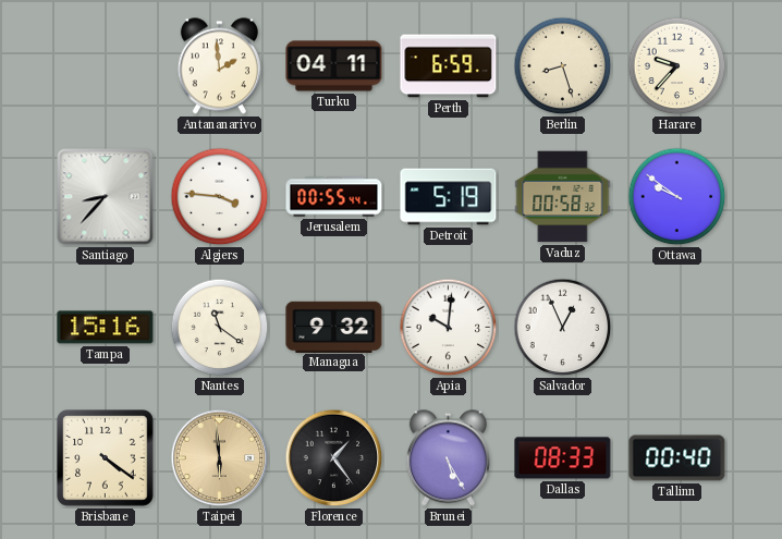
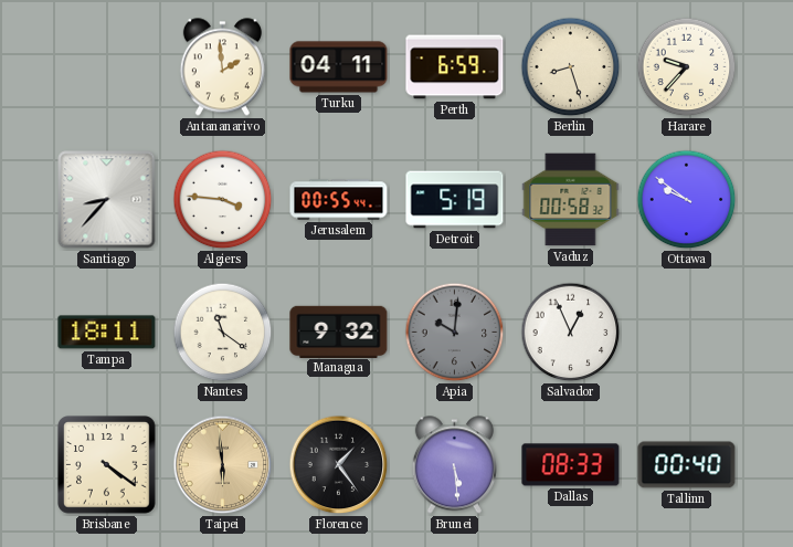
Tampa: 15:16 -> 18:11 (107, 333)
Apia dial: white -> grey (455, 333)
Brunei: 5:25 -> 5:29 (454, 465)
